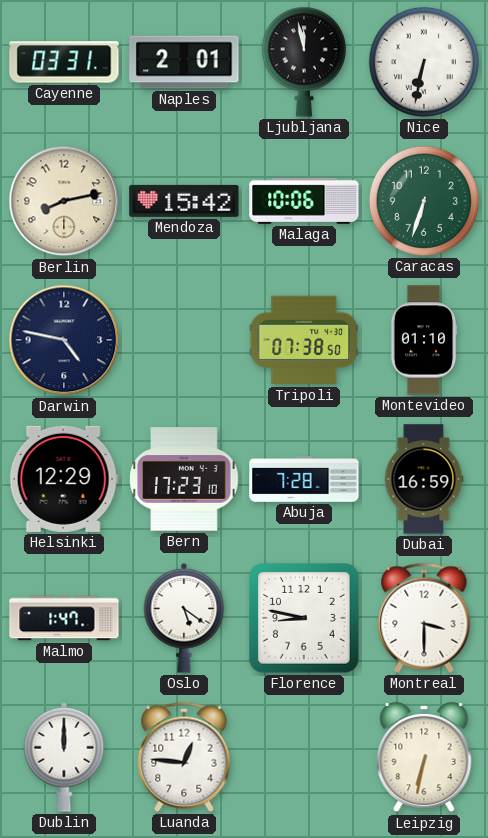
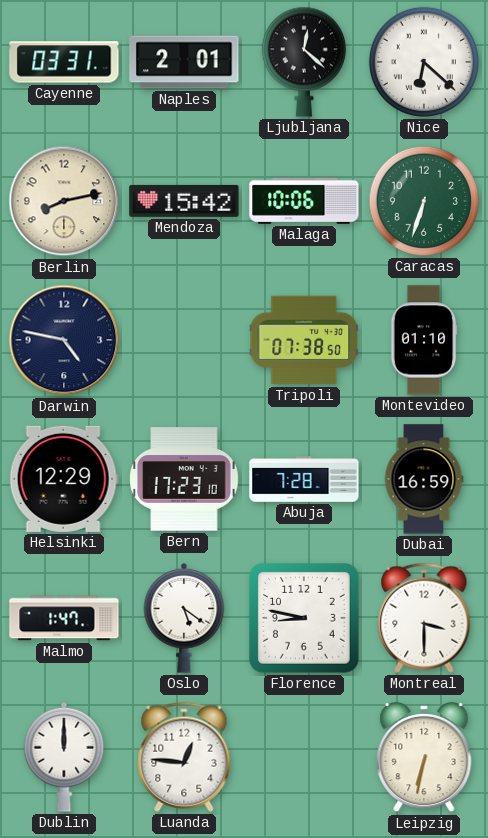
Ljubljana: 11:58 -> 12:22 (304, 62)
Nice: 6:32 -> 6:22 (424, 62)
